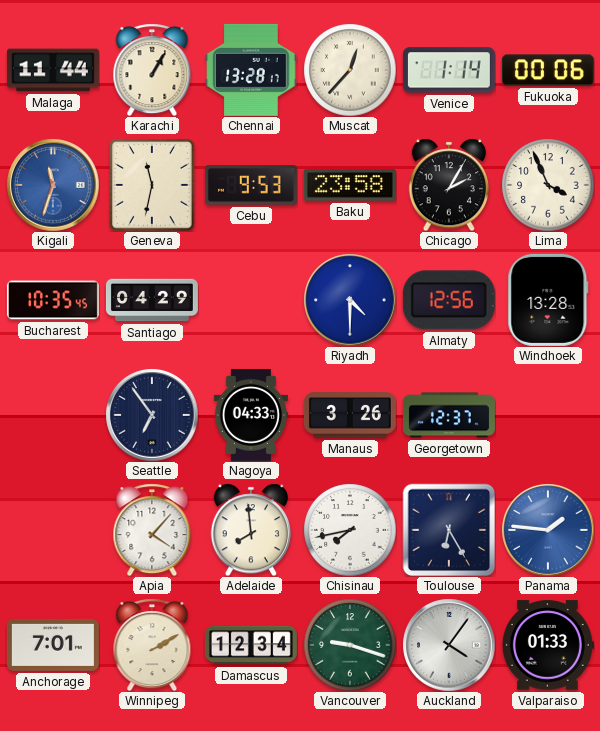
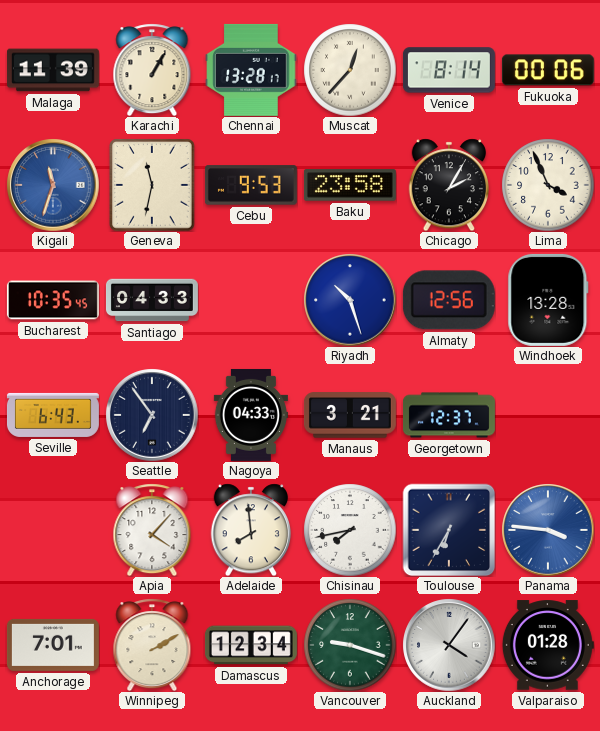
Malaga: 11:44 -> 11:39 (53, 70)
Venice: 1:14 -> 8:14 (449, 70)
Santiago: 04:29 -> 04:33 (152, 300)
Riyadh: 4:30 -> 10:27 (350, 300)
Seville: none -> 6:43 (53, 415)
Manaus: 3:26 -> 3:21 (350, 415)
Toulouse: 6:25 -> 6:35 (449, 530)
Panama: 1:46 -> 3:46 (548, 530)
Valparaiso: 01:33 -> 01:28 (548, 645)
